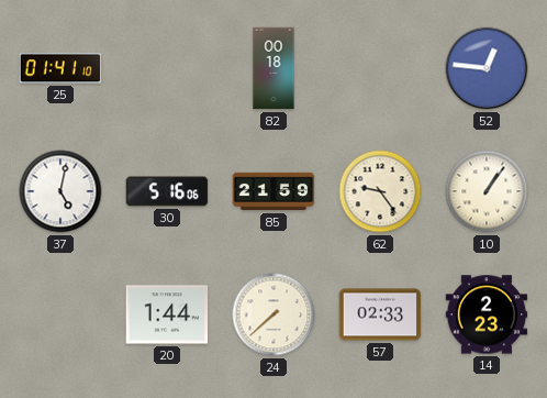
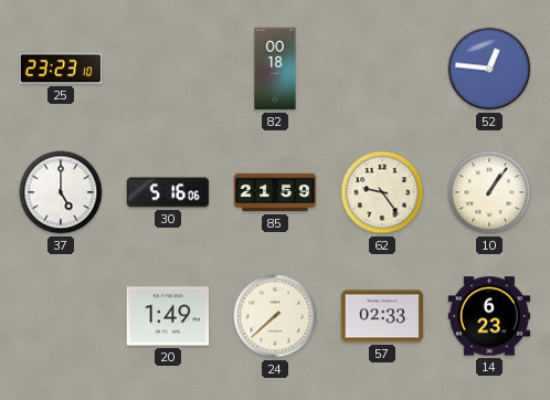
25: 01:41 -> 23:23 (61, 69)
37: 5:02 -> 5:00 (61, 192)
20: 1:44 -> 1:49 (168, 316)
14: 2:23 -> 6:23 (489, 316)
